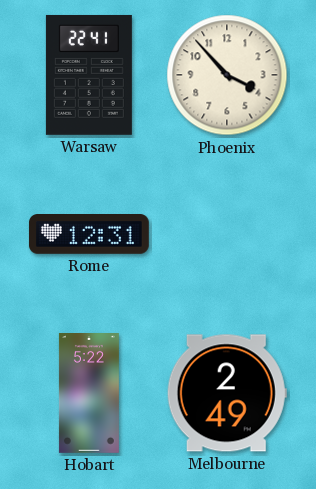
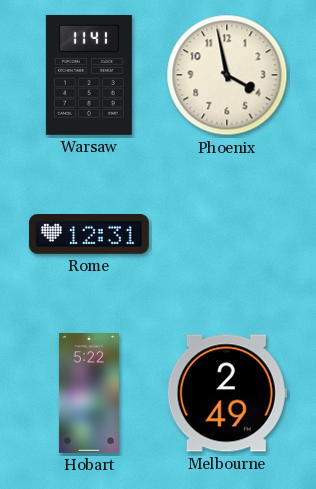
Warsaw: 22:41 -> 11:41 (89, 75)
Phoenix: 3:53 -> 3:58 (227, 75)
